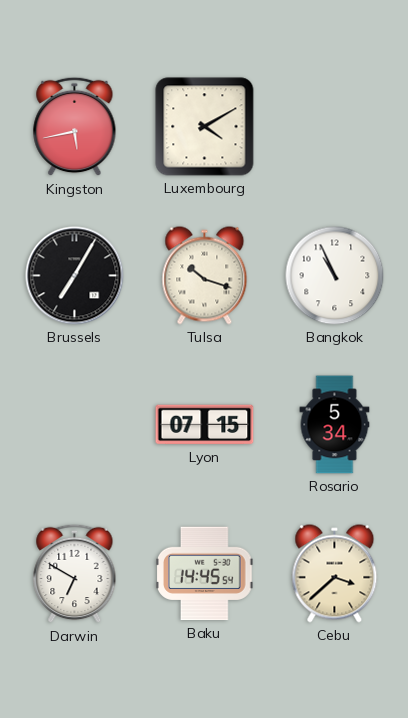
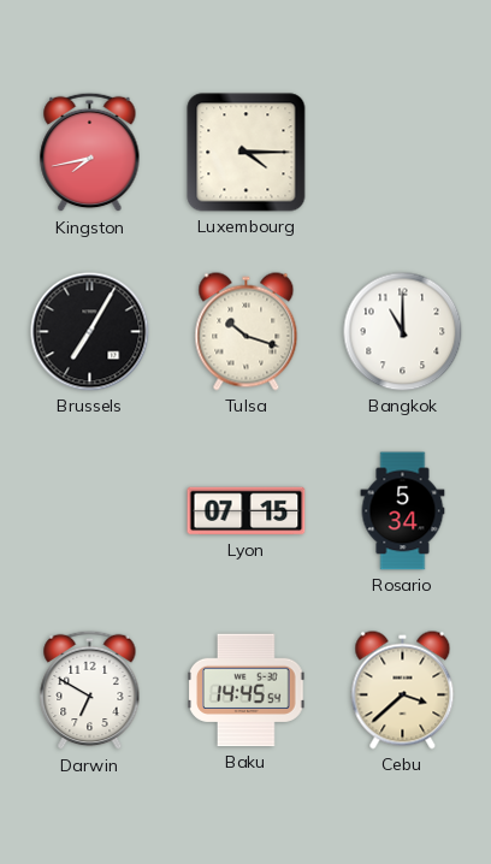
Kingston: 5:43 -> 7:43 (90, 153)
Luxembourg: 4:10 -> 4:15 (247, 153)
Bangkok: 10:56 -> 11:00 (403, 332)
